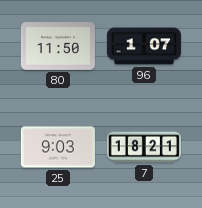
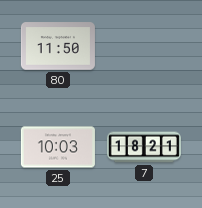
96: 1:07 -> none (144, 46)
25: 9:03 -> 10:03 (58, 147)
